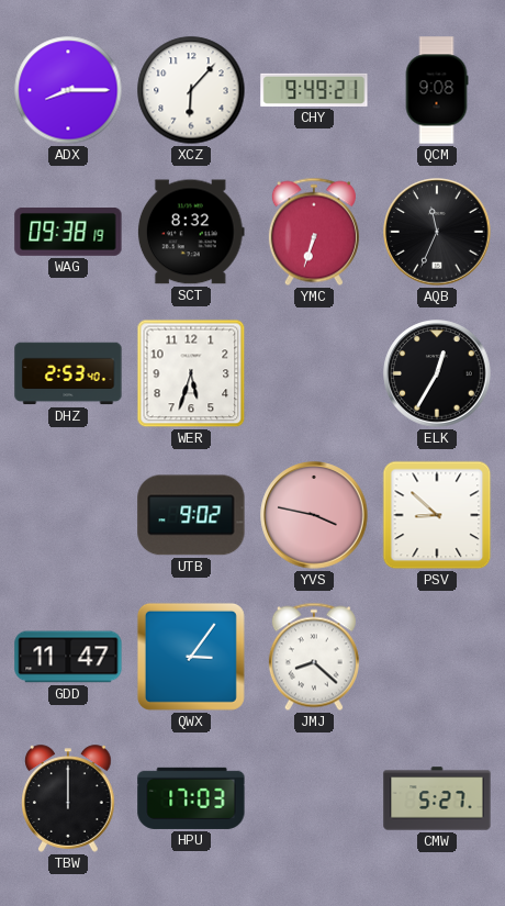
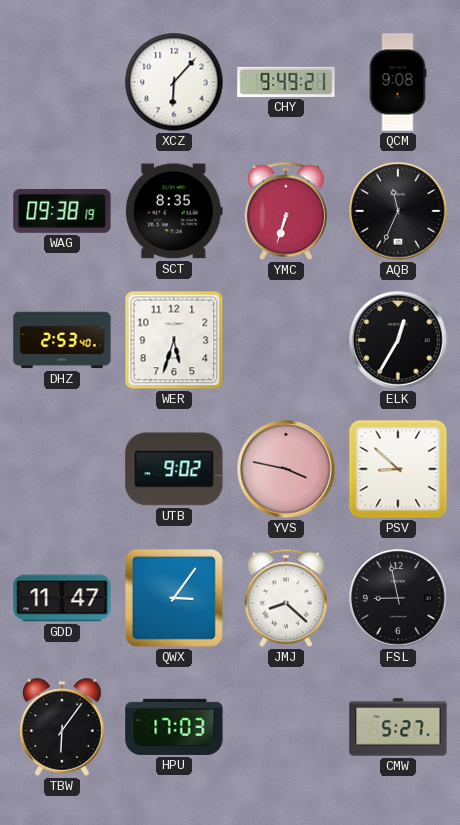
ADX: 8:15 -> none (68, 90)
SCT: 8:32 -> 8:35 (174, 211)
FSL: none -> 8:58 (398, 598)
TBW: 12:00 -> 6:06 (62, 727)
